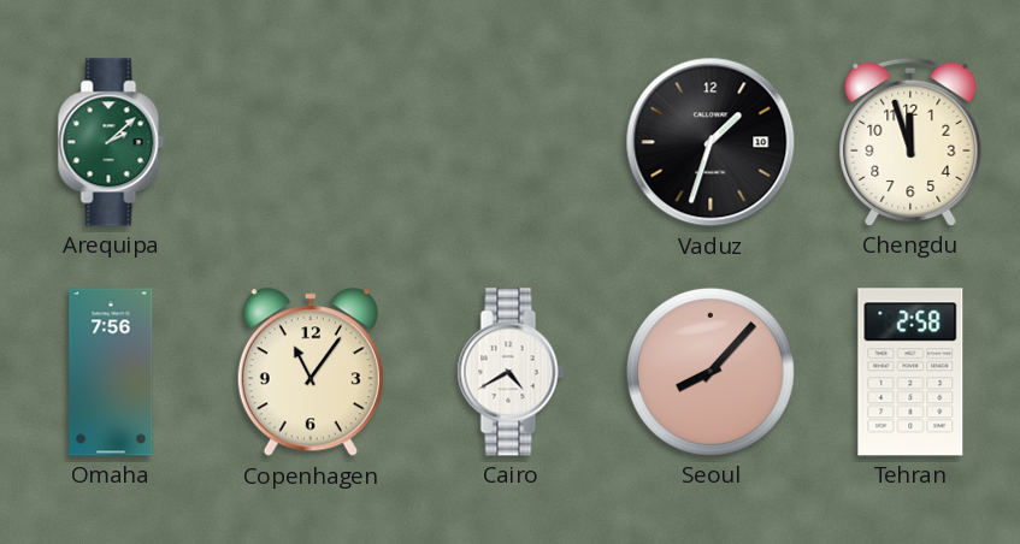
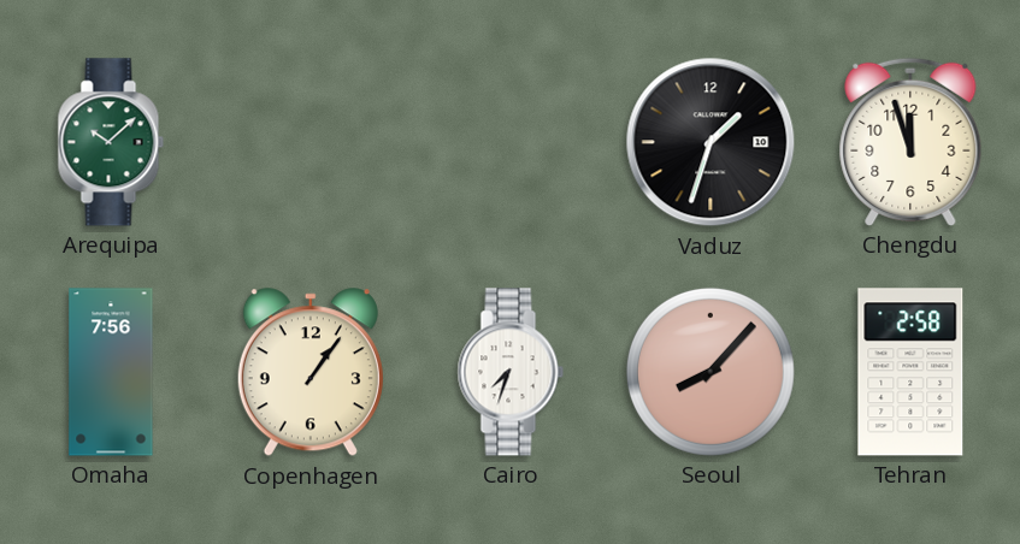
Arequipa: 2:08 -> 10:08 (111, 142)
Copenhagen: 11:06 -> 1:06 (311, 373)
Cairo: 4:40 -> 7:33 (511, 372)
